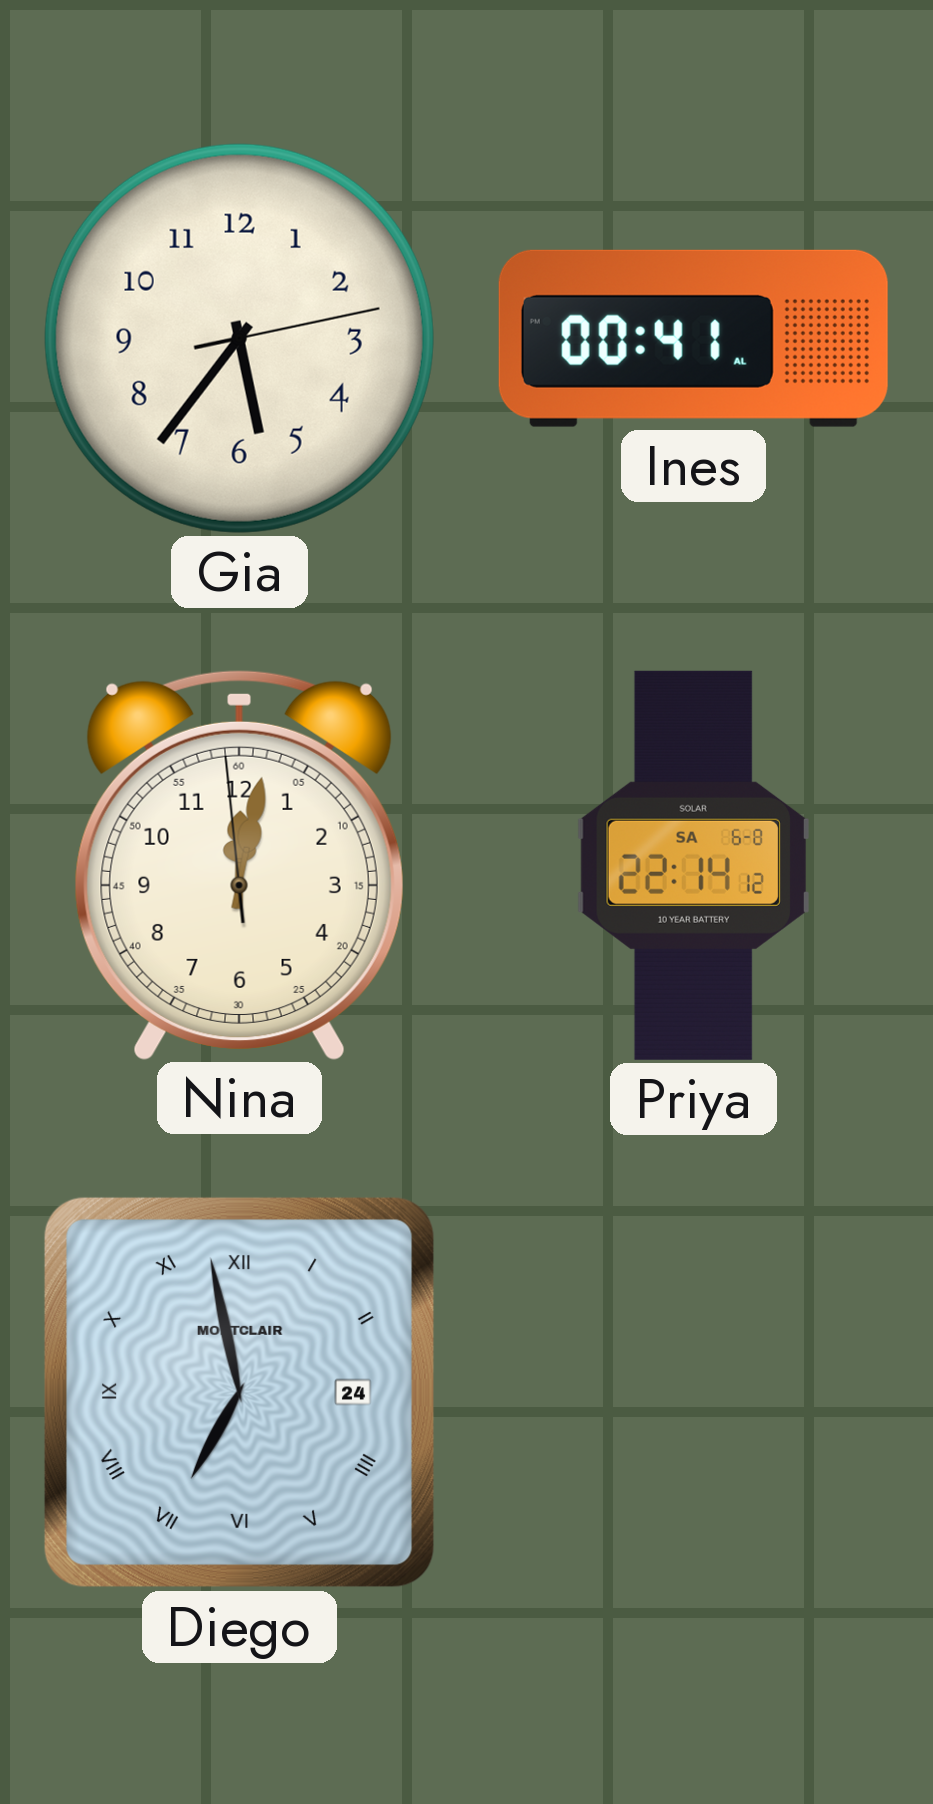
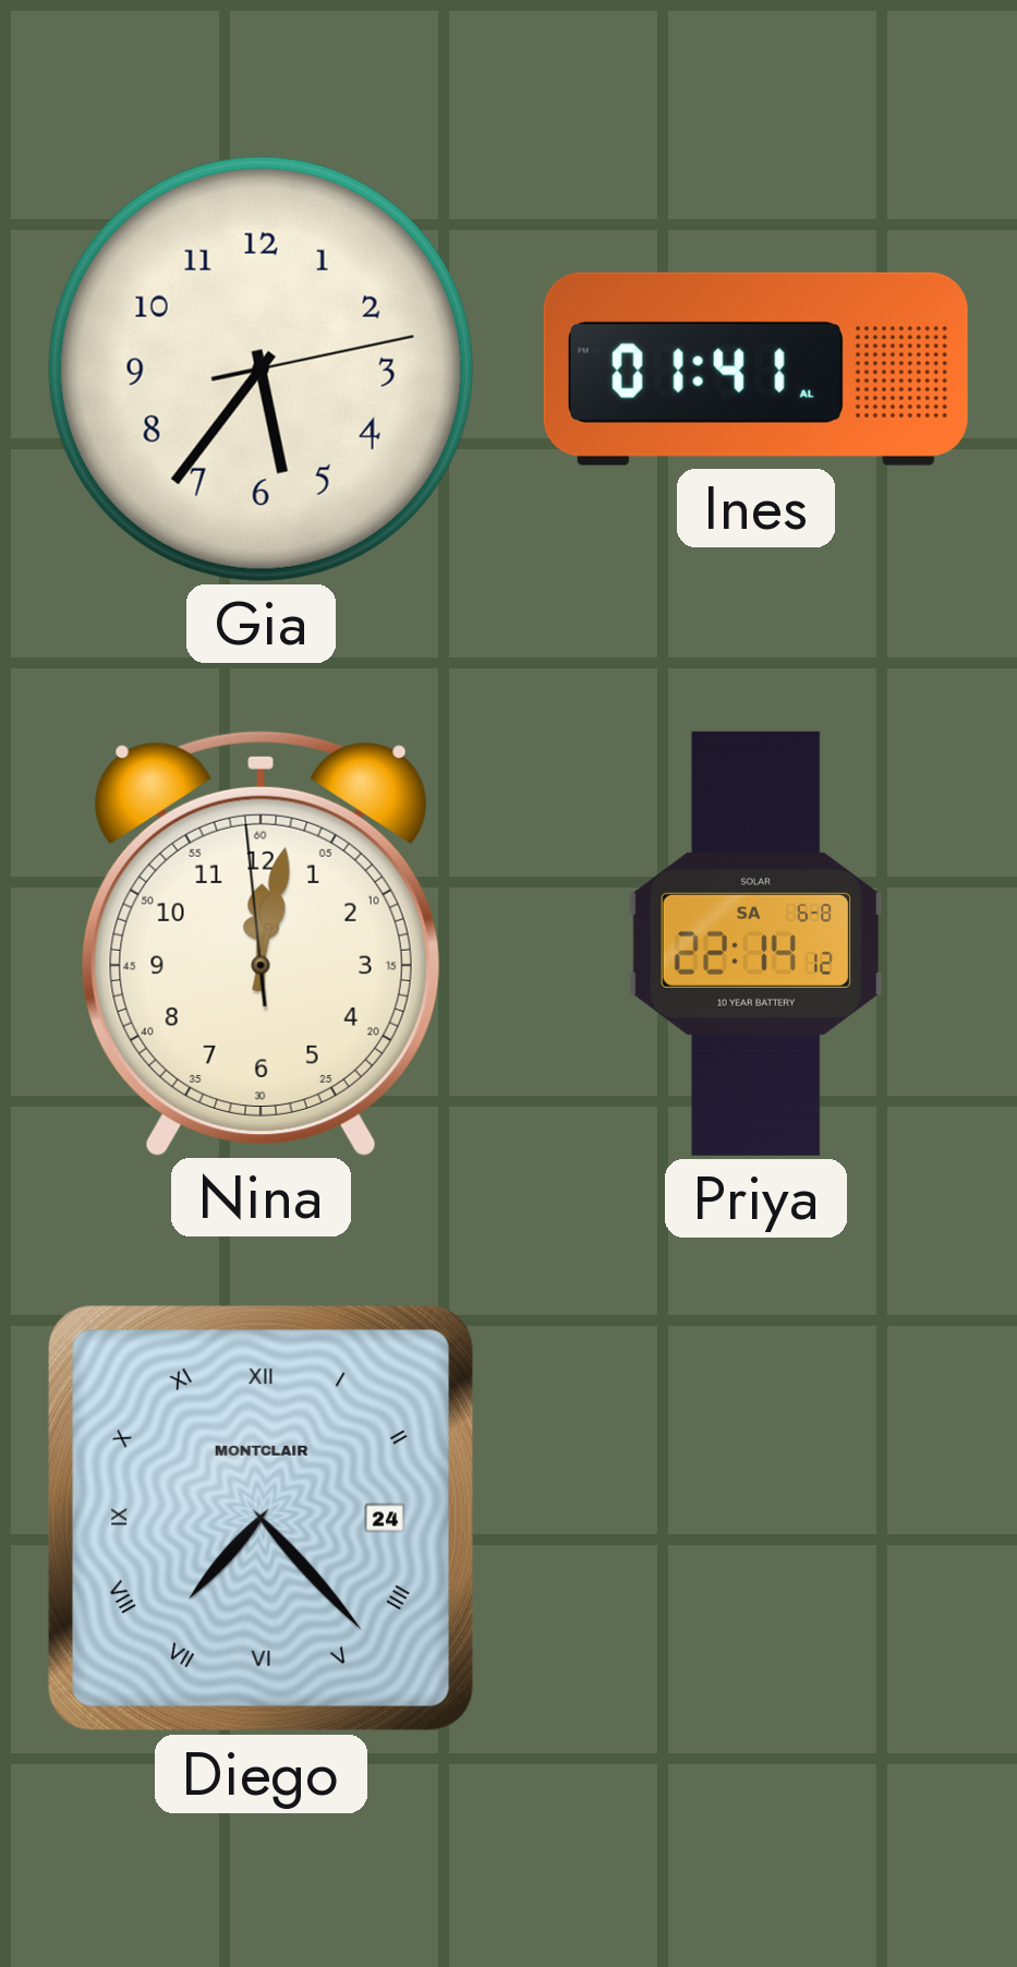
Ines: 00:41 -> 01:41 (755, 369)
Diego: 6:58 -> 7:23 (261, 1518)
